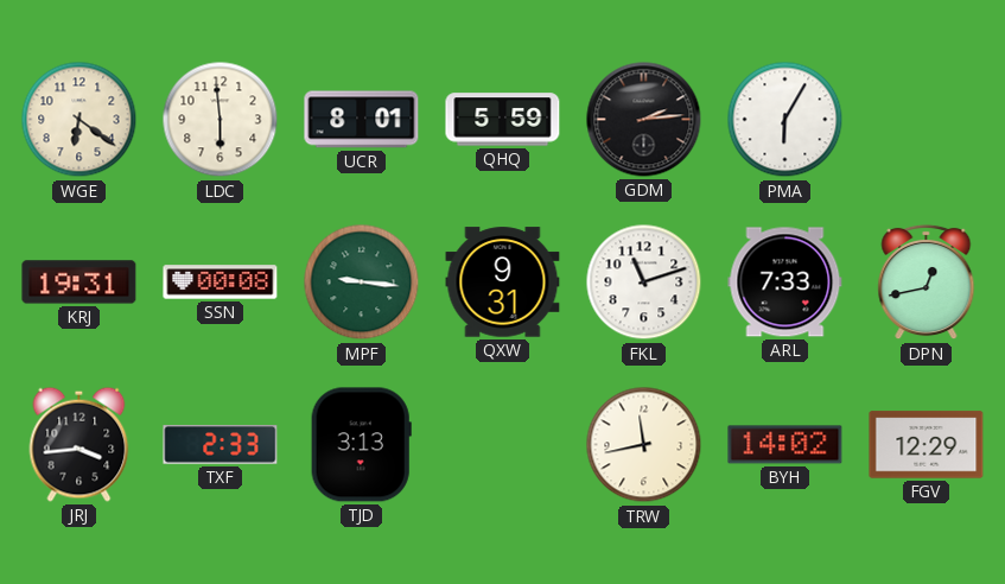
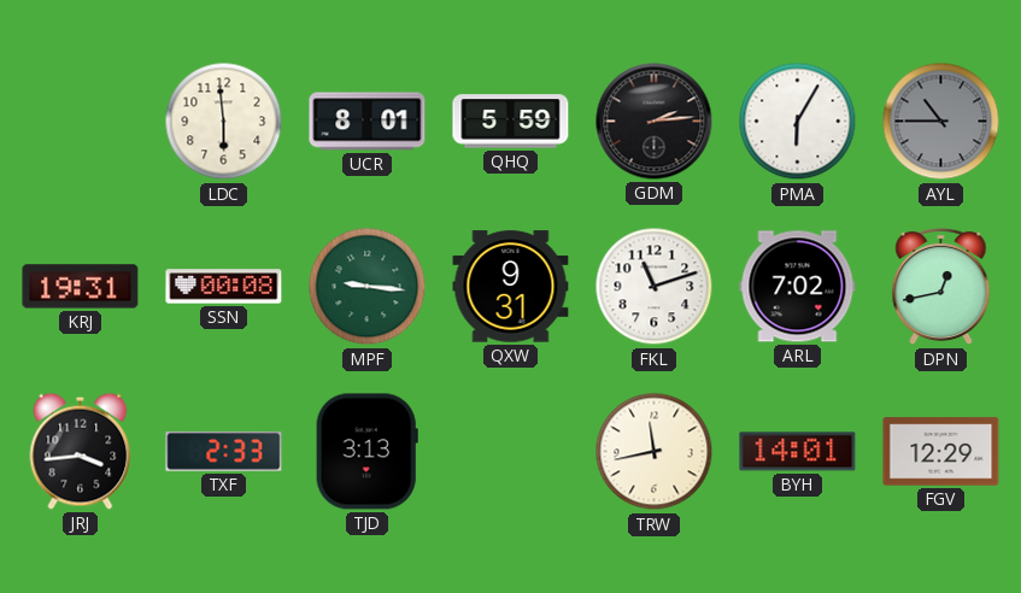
WGE: 6:21 -> none (79, 120)
AYL: none -> 10:45 (941, 122)
ARL: 7:33 -> 7:02 (798, 287)
BYH: 14:02 -> 14:01 (798, 452)
